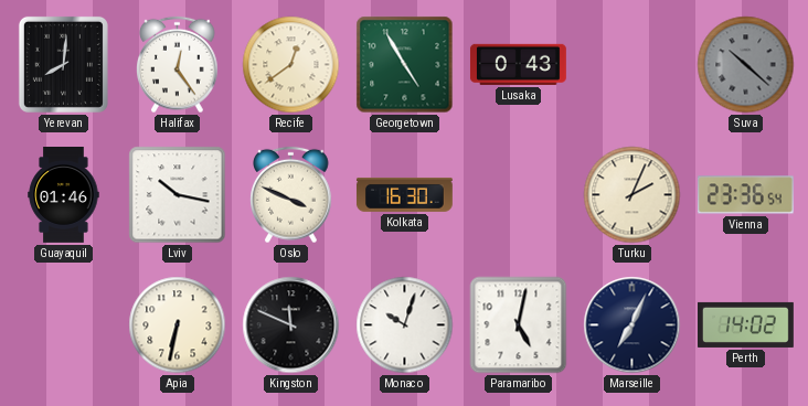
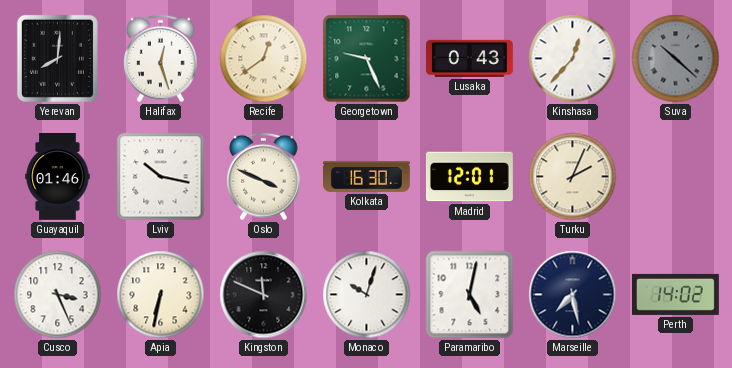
Halifax: 12:24 -> 12:27 (161, 59)
Georgetown: 4:55 -> 9:26 (367, 59)
Kinshasa: none -> 12:37 (573, 59)
Madrid: none -> 12:01 (469, 177)
Vienna: 23:36 -> none (745, 195)
Cusco: none -> 3:26 (58, 295)
Marseille: 7:04 -> 7:28 (573, 295)
